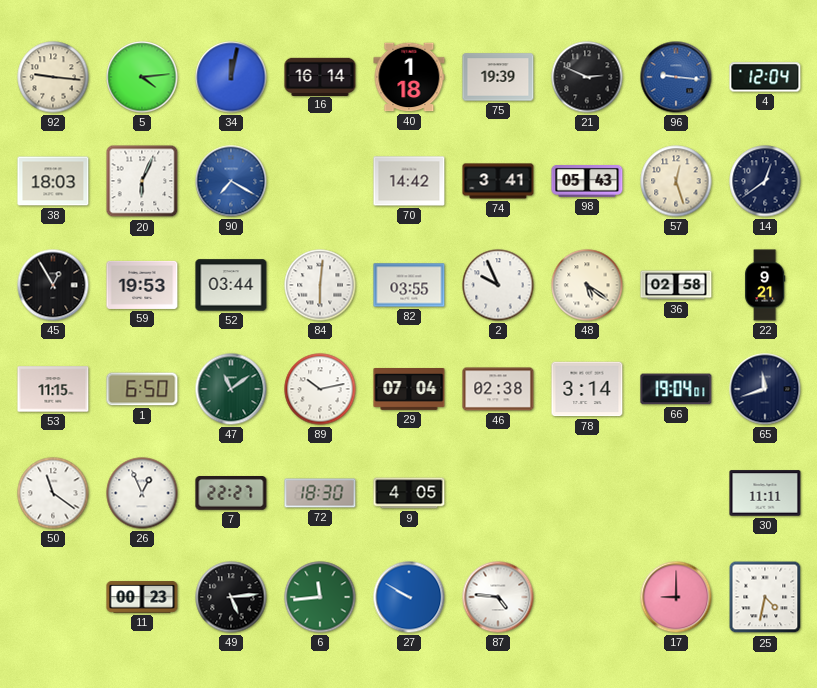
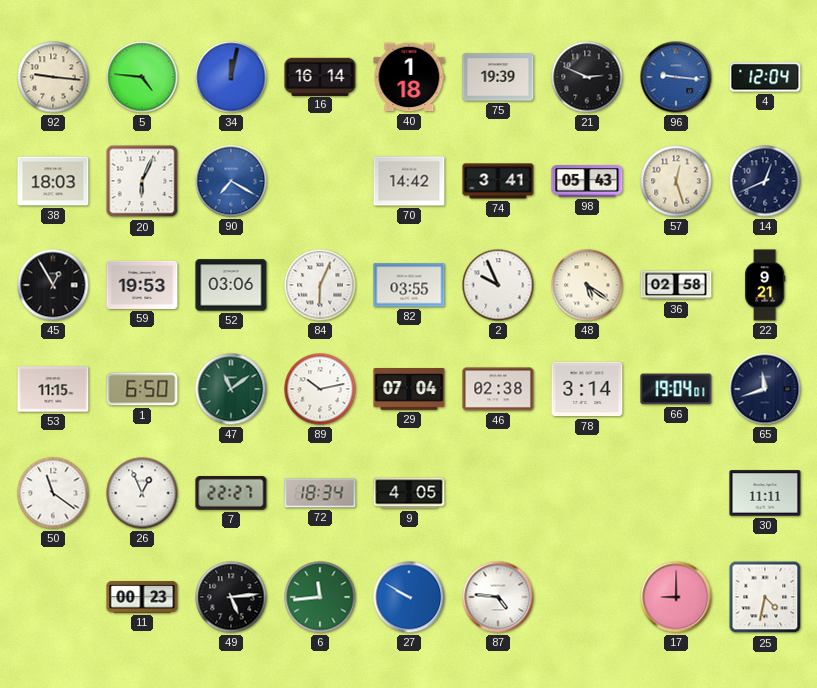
5: 4:14 -> 4:46 (142, 77)
14: 12:39 -> 12:41 (765, 181)
52: 03:44 -> 03:06 (231, 285)
84: 6:01 -> 6:04 (320, 285)
72: 18:30 -> 18:34 (320, 493)
